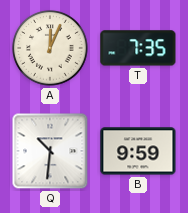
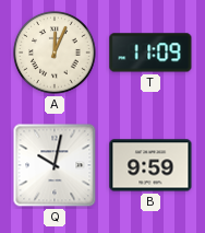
T: 7:35 -> 11:09 (150, 53)
Q: 10:31 -> 10:02 (55, 165)
